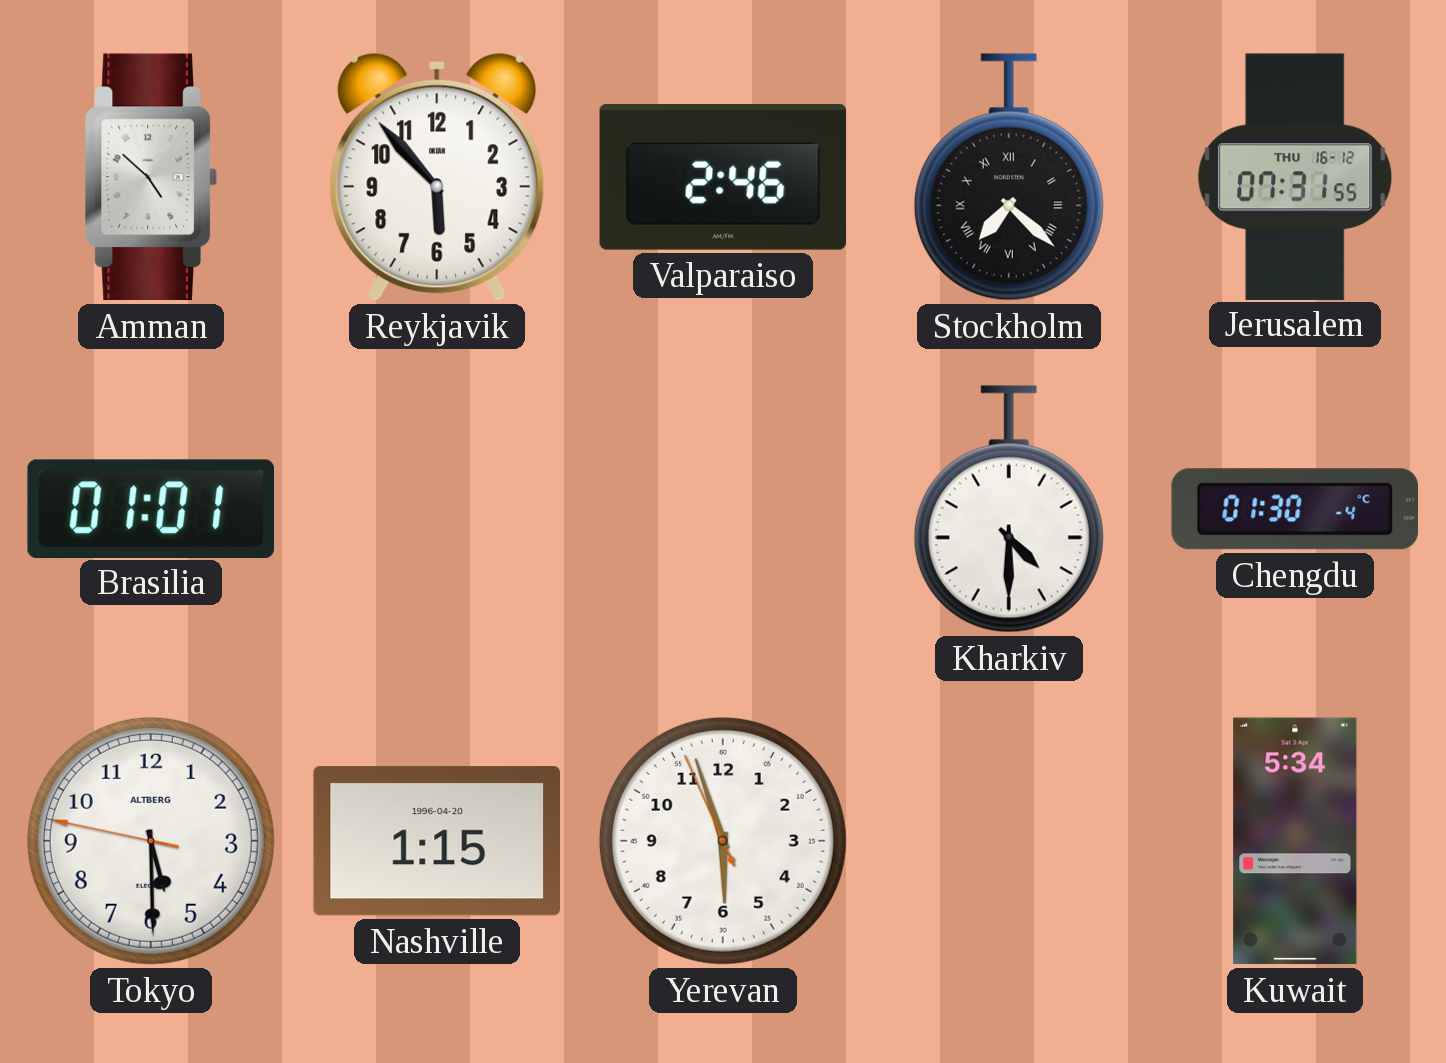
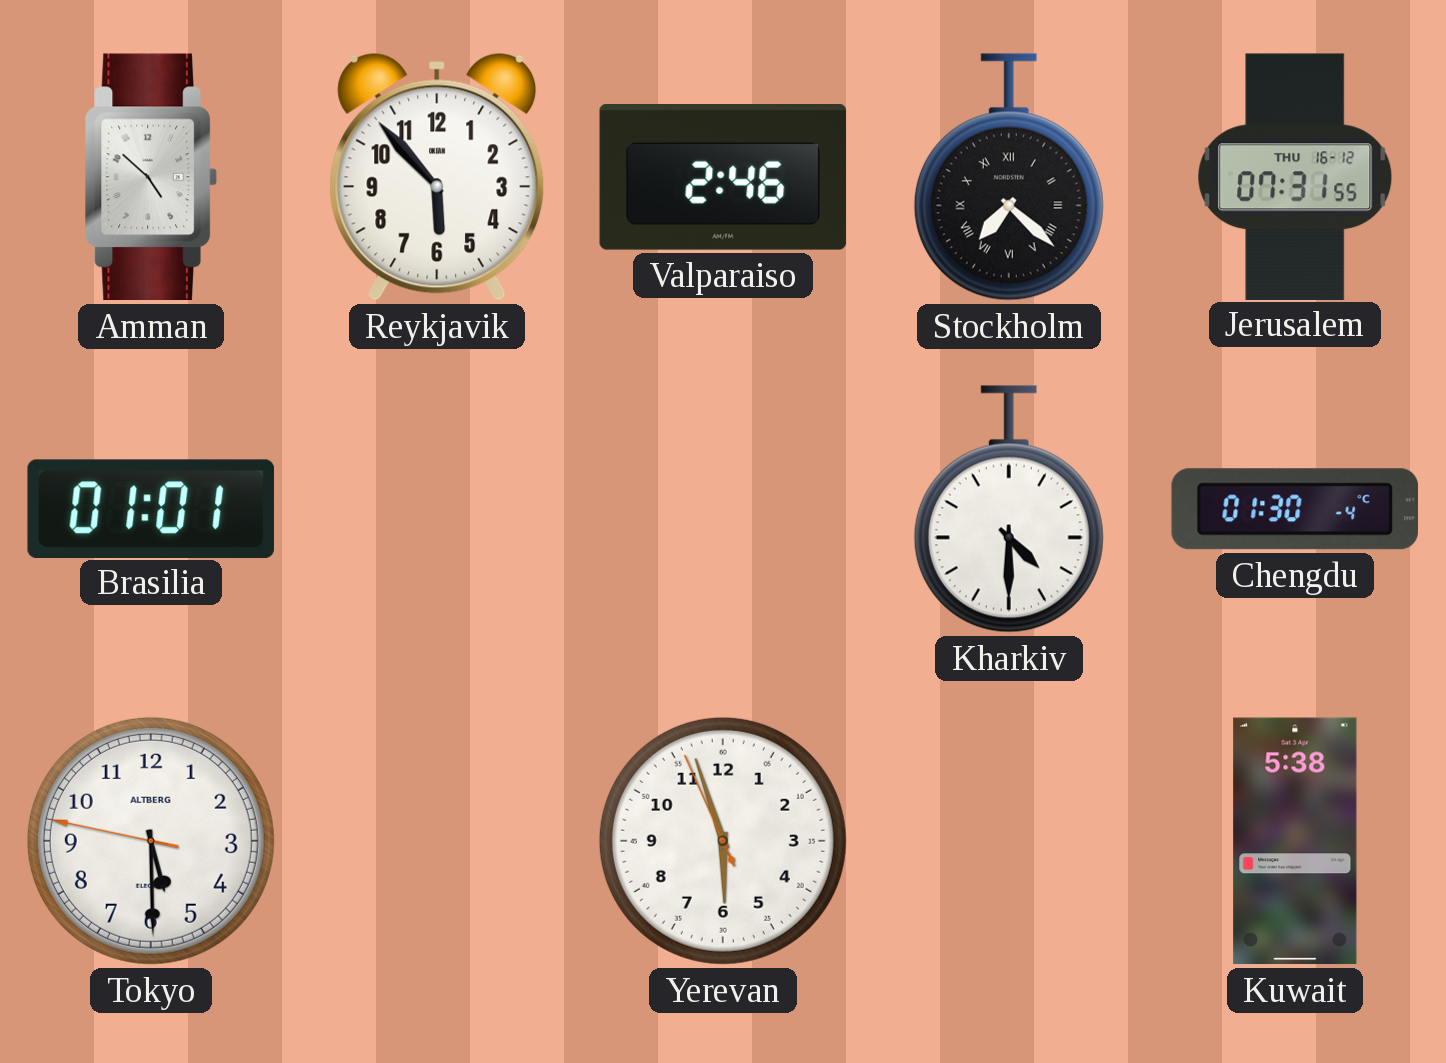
Nashville: 1:15 -> none (436, 841)
Kuwait: 5:34 -> 5:38 (1295, 841)
